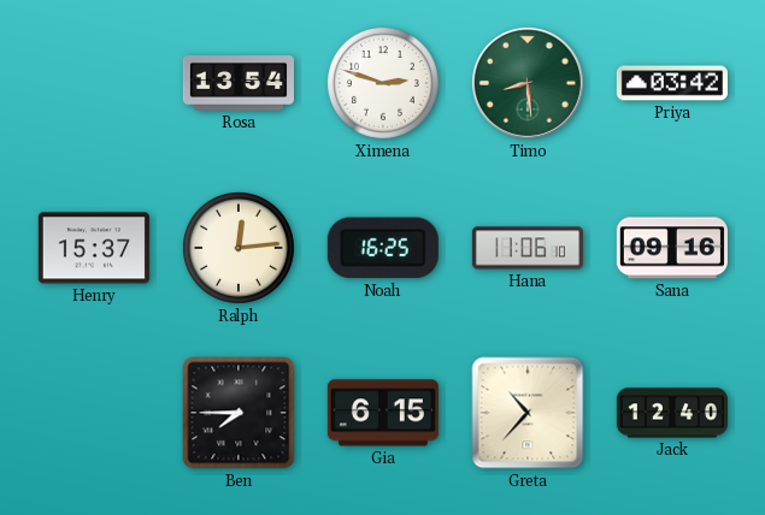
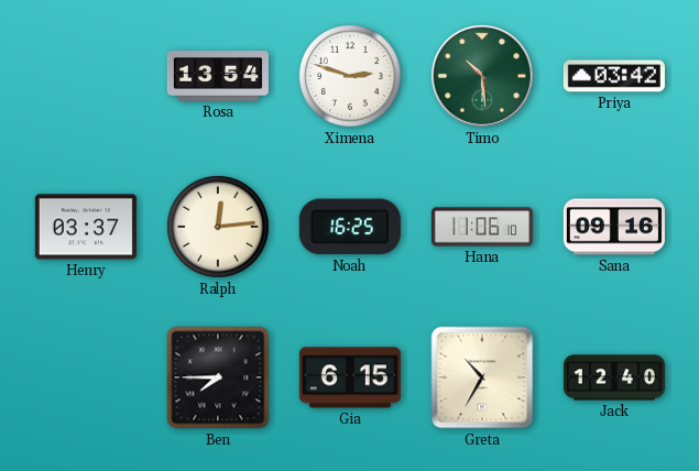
Timo: 8:29 -> 10:29 (482, 76)
Henry: 15:37 -> 03:37 (86, 227)
Greta: 10:37 -> 10:35 (482, 377)
